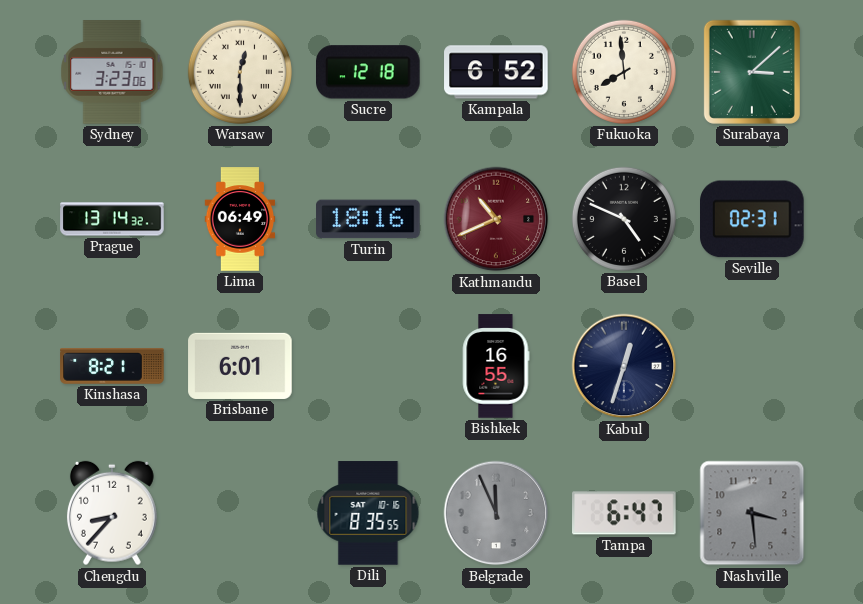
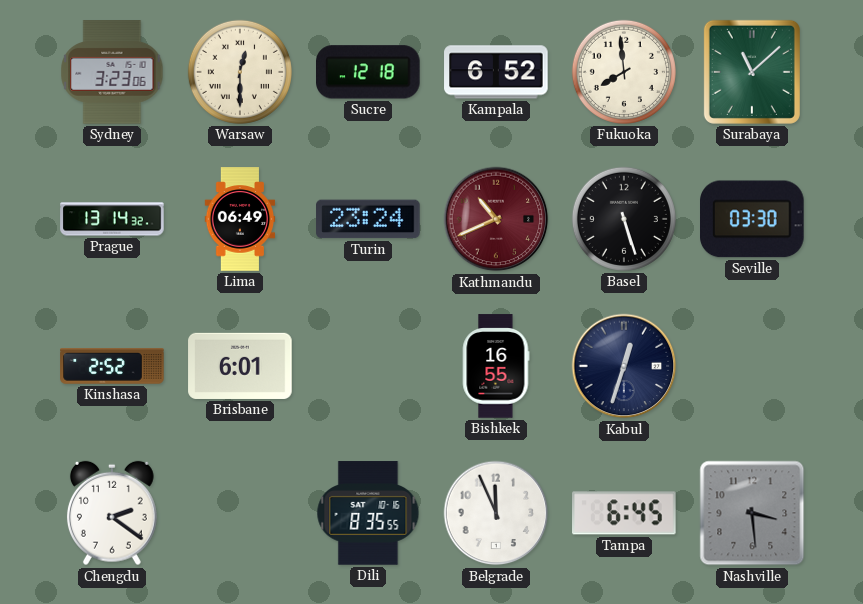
Surabaya: 3:08 -> 11:08 (752, 72)
Turin: 18:16 -> 23:24 (368, 219)
Basel: 4:49 -> 5:27 (624, 219)
Seville: 02:31 -> 03:30 (753, 219)
Kinshasa: 8:21 -> 2:52 (112, 366)
Chengdu: 8:37 -> 2:21 (112, 513)
Belgrade dial: grey -> white (496, 513)
Tampa: 6:47 -> 6:45 (624, 513)
